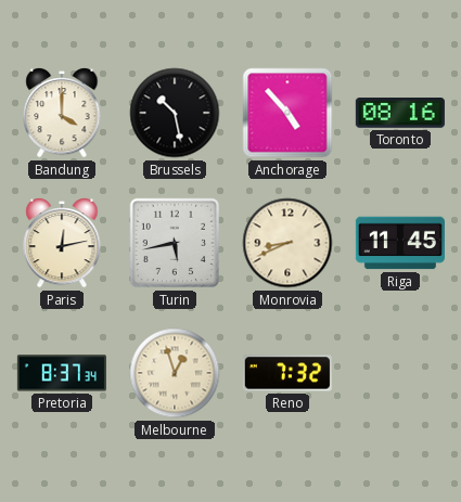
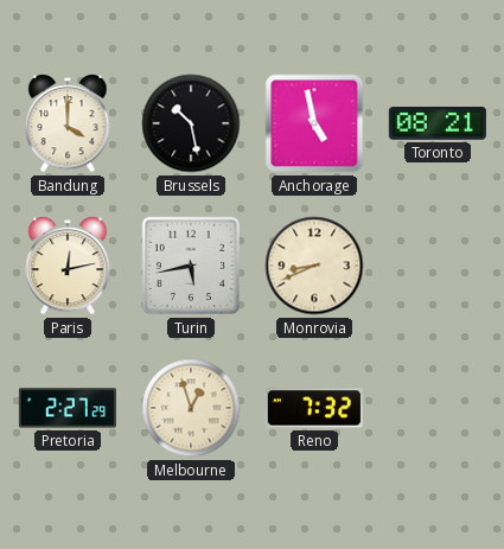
Anchorage: 4:53 -> 4:58 (314, 123)
Toronto: 08:16 -> 08:21 (438, 125)
Riga: 11:45 -> none (400, 243)
Pretoria: 8:37 -> 2:27 (68, 408)
